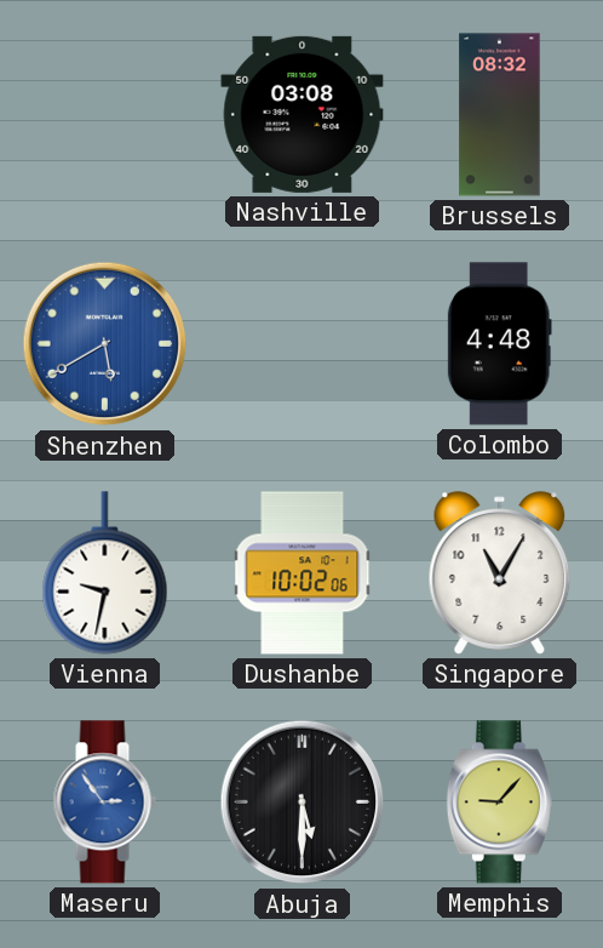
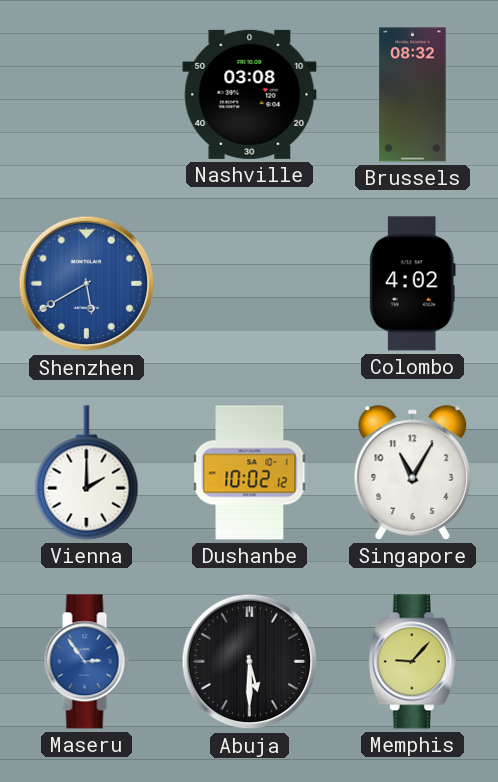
Colombo: 4:48 -> 4:02 (412, 284)
Vienna: 9:32 -> 2:00 (87, 473)
Dushanbe: 10:02:06 -> 10:02:12 (250, 473)
